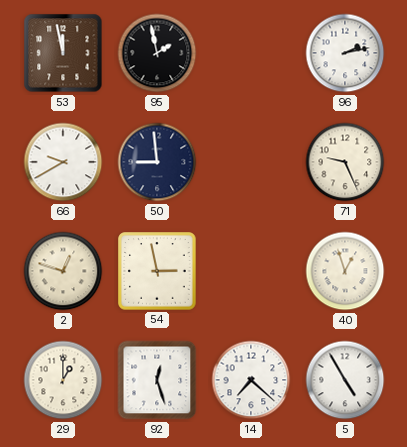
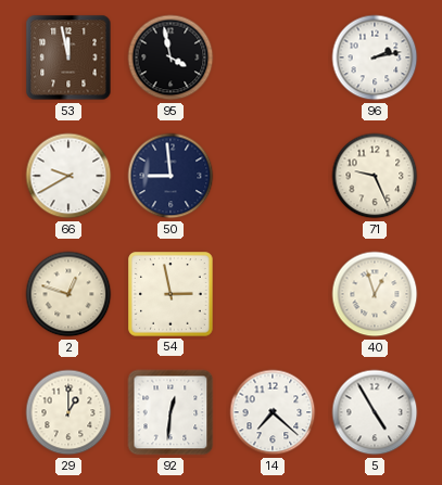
95: 1:58 -> 3:58 (171, 58)
92: 12:27 -> 12:31 (171, 412)
